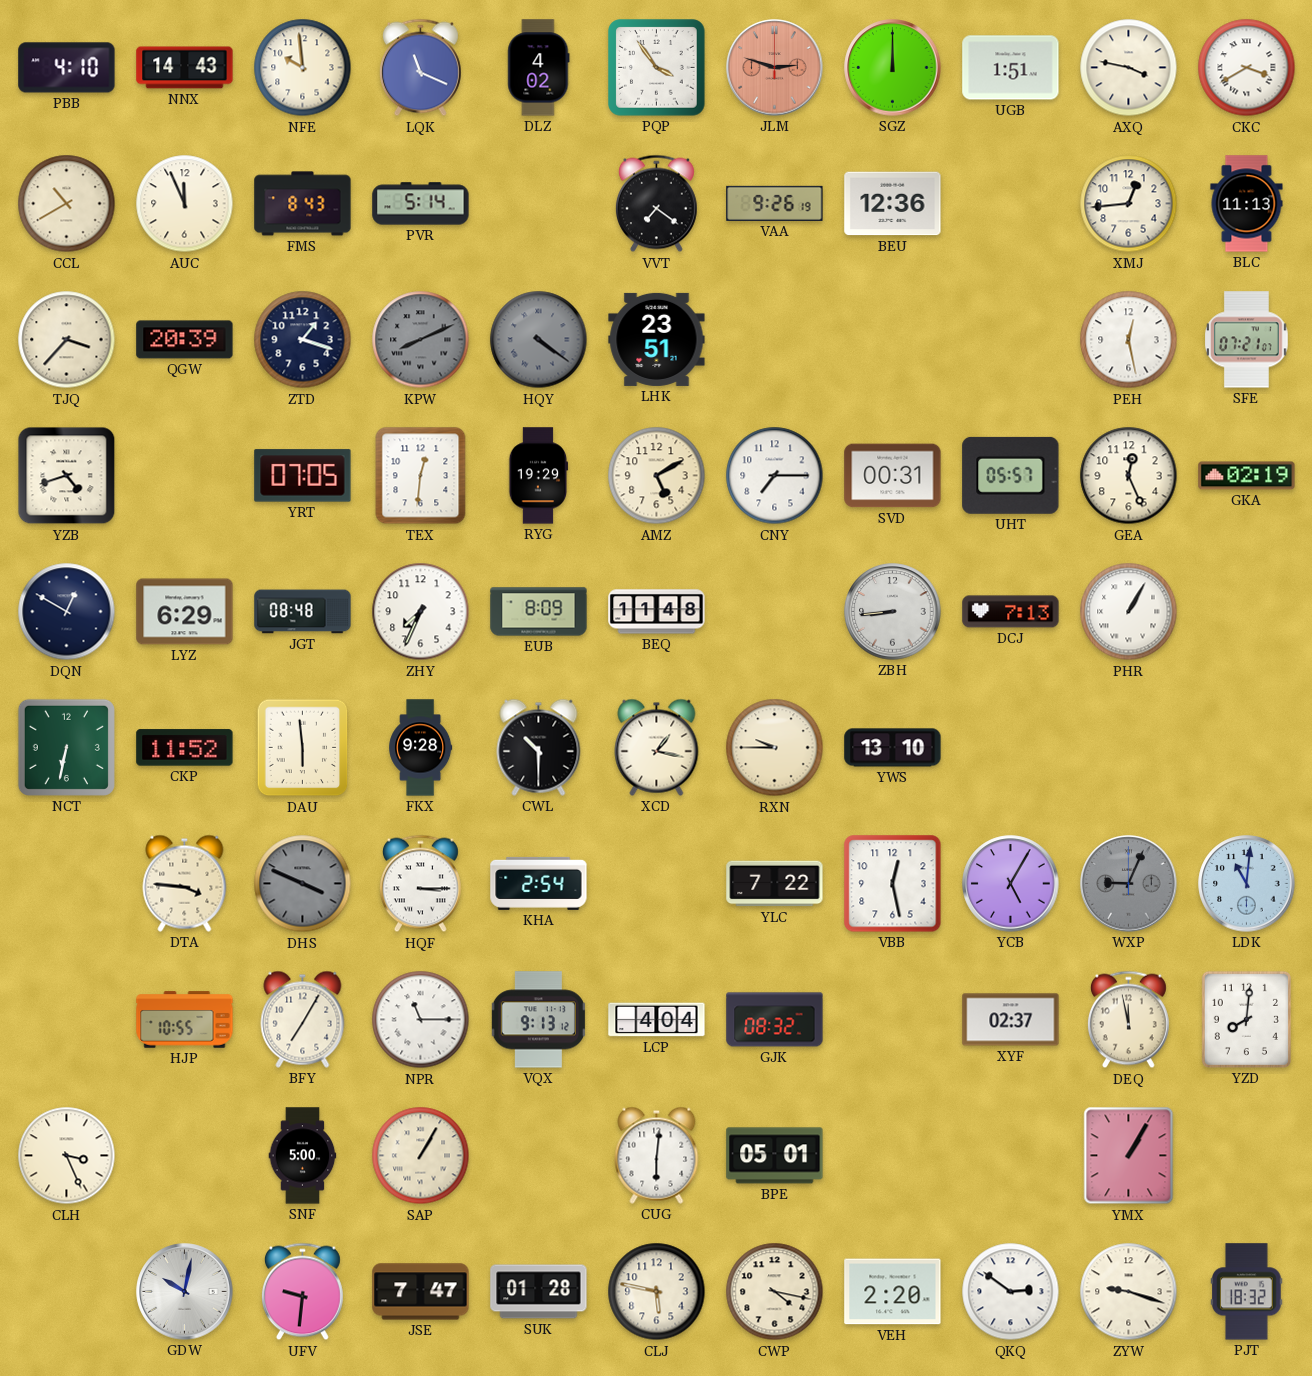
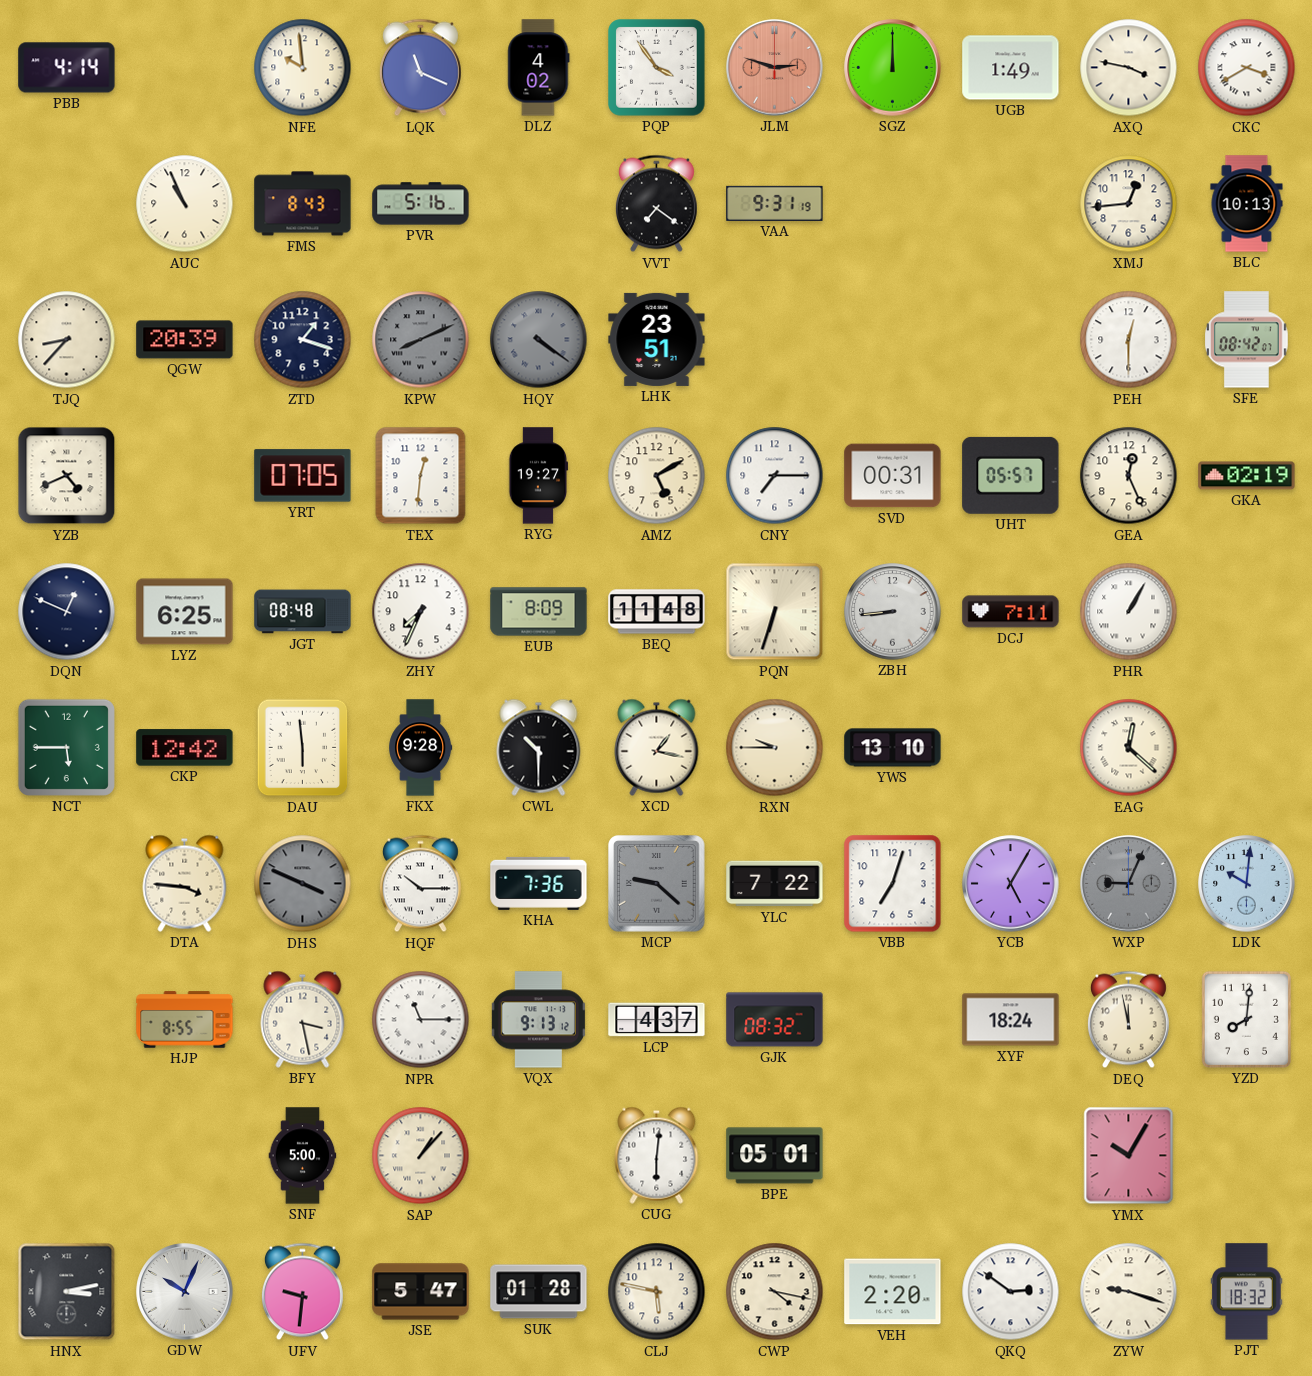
PBB: 4:10 -> 4:14 (67, 68)
NNX: 14:43 -> none (185, 68)
UGB: 1:51 -> 1:49 (1011, 68)
CCL: 10:40 -> none (67, 204)
AUC: 11:56 -> 10:56 (185, 204)
PVR: 5:14 -> 5:16 (421, 204)
VAA: 9:26 -> 9:31 (775, 203)
BEU: 12:36 -> none (893, 204)
BLC: 11:13 -> 10:13 (1247, 204)
TJQ: 3:37 -> 8:37 (67, 340)
PEH: 12:28 -> 12:30 (1129, 340)
SFE: 07:21 -> 08:42 (1247, 340)
YZB: 4:42 -> 4:41 (67, 476)
RYG: 19:29 -> 19:27 (539, 476)
DQN: 12:50 -> 12:49 (67, 612)
LYZ: 6:29 -> 6:25 (185, 612)
PQN: none -> 6:33 (775, 612)
DCJ: 7:13 -> 7:11 (1011, 612)
NCT: 6:32 -> 5:45 (66, 747)
CKP: 11:52 -> 12:42 (185, 748)
EAG: none -> 12:22 (1129, 748)
HQF: 3:15 -> 10:15 (420, 884)
KHA: 2:54 -> 7:36 (539, 883)
MCP: none -> 9:22 (657, 884)
VBB: 12:28 -> 7:03 (893, 884)
LDK: 11:01 -> 10:01 (1247, 884)
HJP: 10:55 -> 8:55 (185, 1020)
BFY: 7:05 -> 3:28 (303, 1019)
LCP: 4:04 -> 4:37 (657, 1020)
XYF: 02:37 -> 18:24 (1011, 1020)
CLH: 3:26 -> none (67, 1156)
SAP: 1:05 -> 1:07 (421, 1156)
YMX: 1:05 -> 10:05 (1129, 1156)
HNX: none -> 3:13 (67, 1292)
GDW: 10:02 -> 10:04 (185, 1292)
JSE: 7:47 -> 5:47 (421, 1292)
